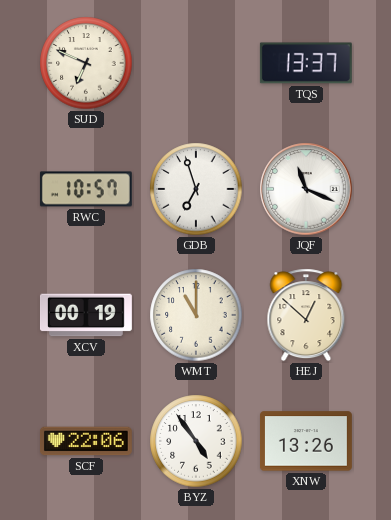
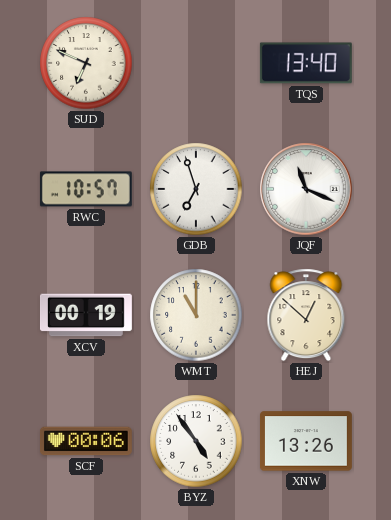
TQS: 13:37 -> 13:40 (306, 63)
SCF: 22:06 -> 00:06 (86, 441)
